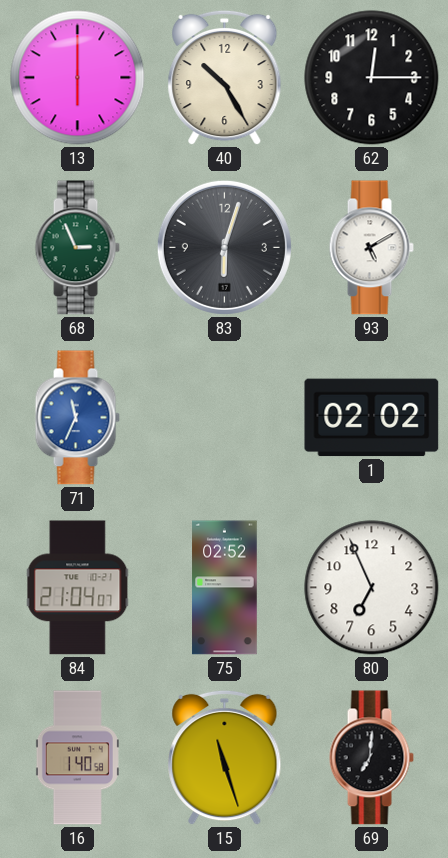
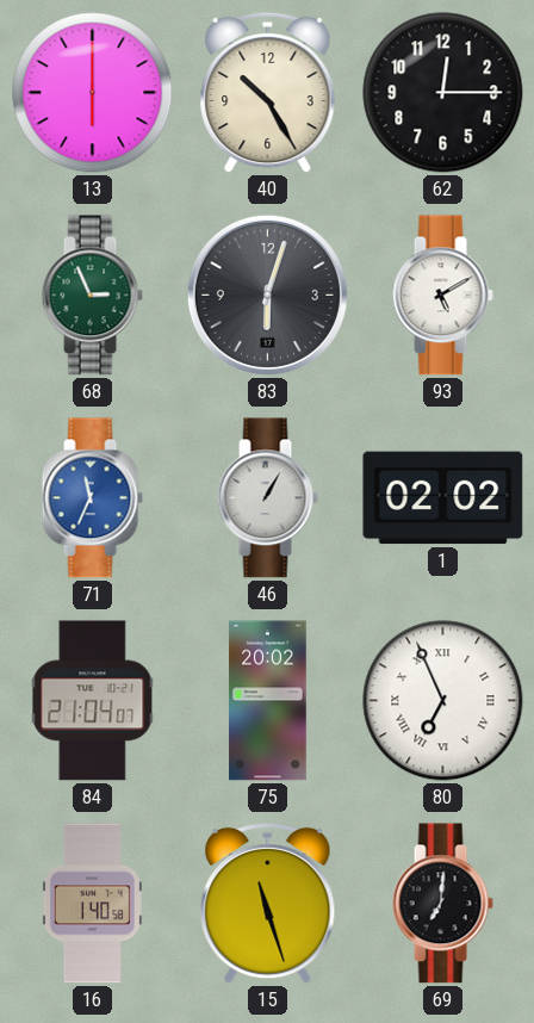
46: none -> 1:05 (267, 498)
75: 02:52 -> 20:02 (268, 701)
80 numerals: Arabic -> Roman (443, 701)
